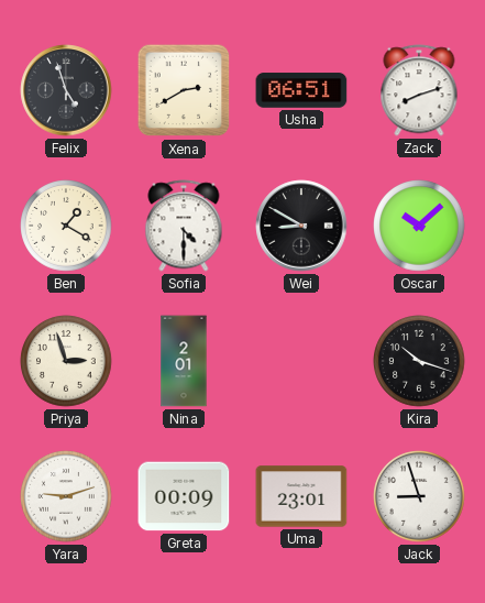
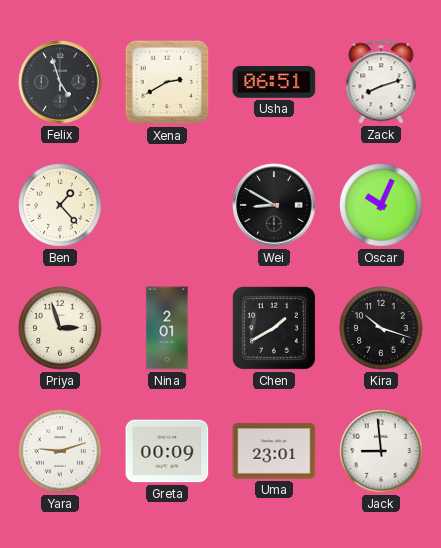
Ben: 1:20 -> 1:23 (60, 205)
Sofia: 4:30 -> none (184, 226)
Oscar: 10:08 -> 10:04 (381, 205)
Chen: none -> 1:40 (274, 328)
Jack: 8:57 -> 8:59 (381, 451)
